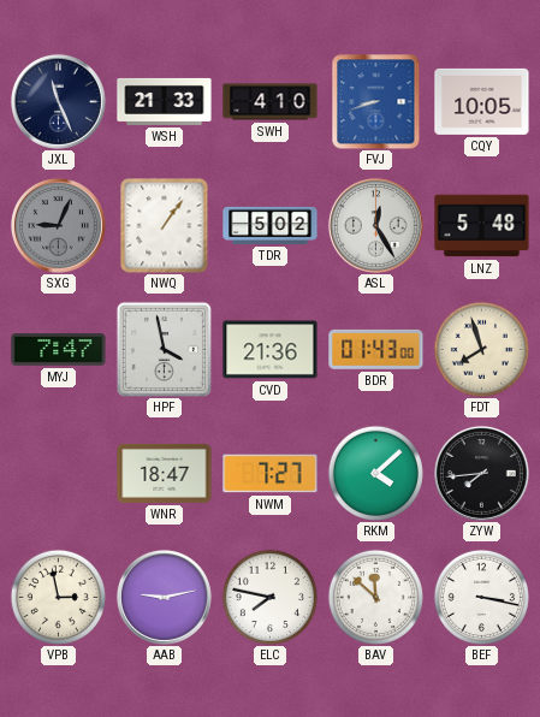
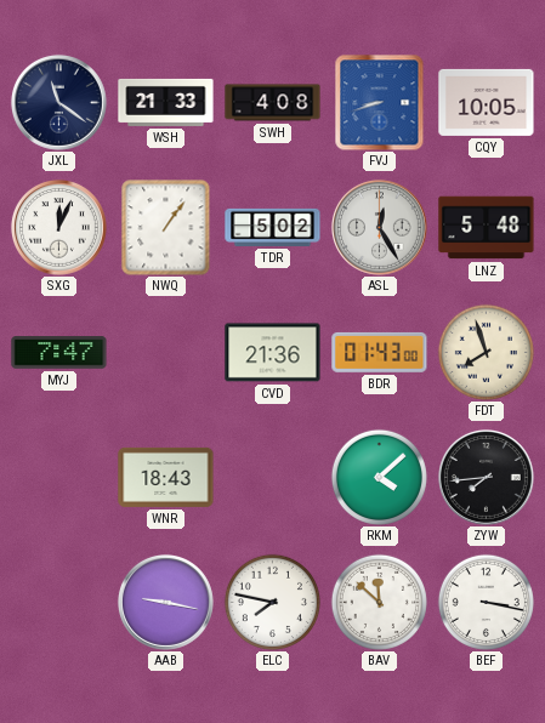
JXL: 11:26 -> 11:21 (58, 102)
SWH: 4:10 -> 4:08 (273, 103)
SXG: 9:04 -> 12:04 (58, 227)
SXG dial: grey -> white (58, 227)
HPF: 3:58 -> none (164, 349)
WNR: 18:47 -> 18:43 (166, 477)
NWM: 7:27 -> none (271, 474)
VPB: 2:58 -> none (58, 597)
AAB: 9:13 -> 9:17 (165, 602)
